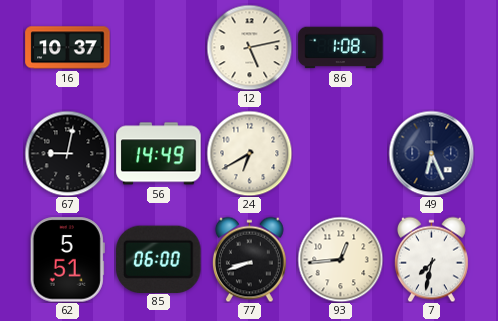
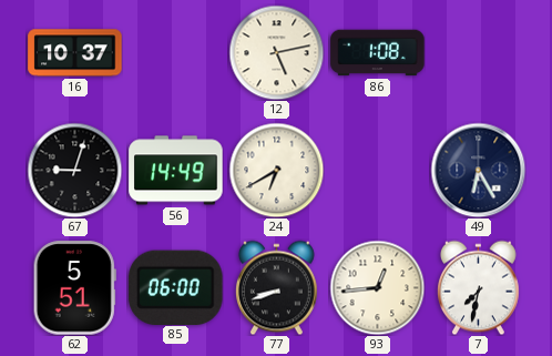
67: 9:02 -> 9:03 (74, 170)
49: 6:26 -> 6:25 (478, 170)
